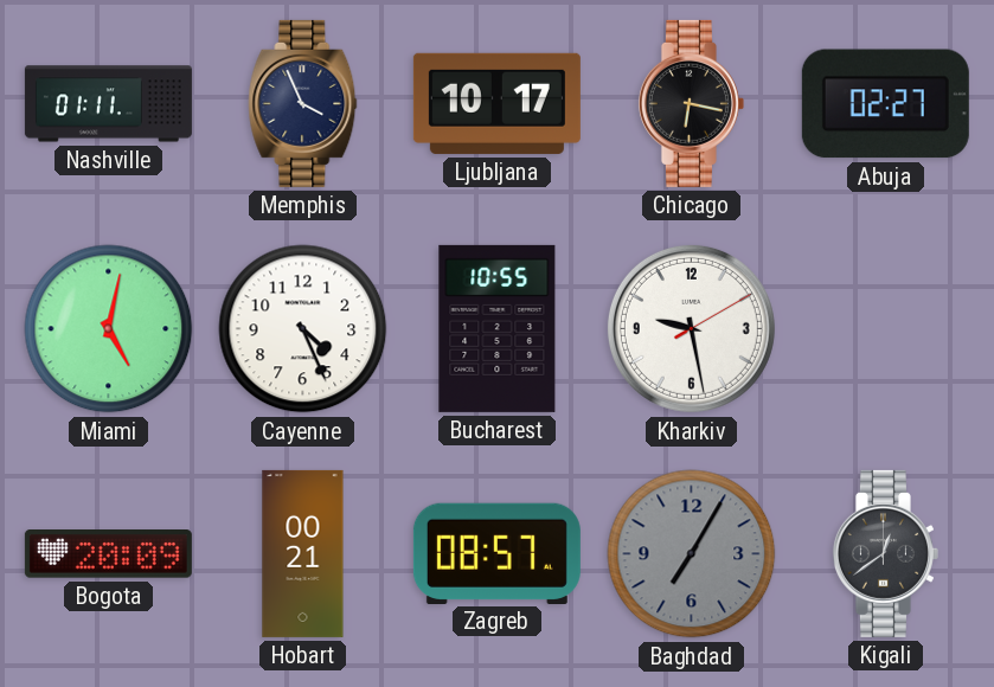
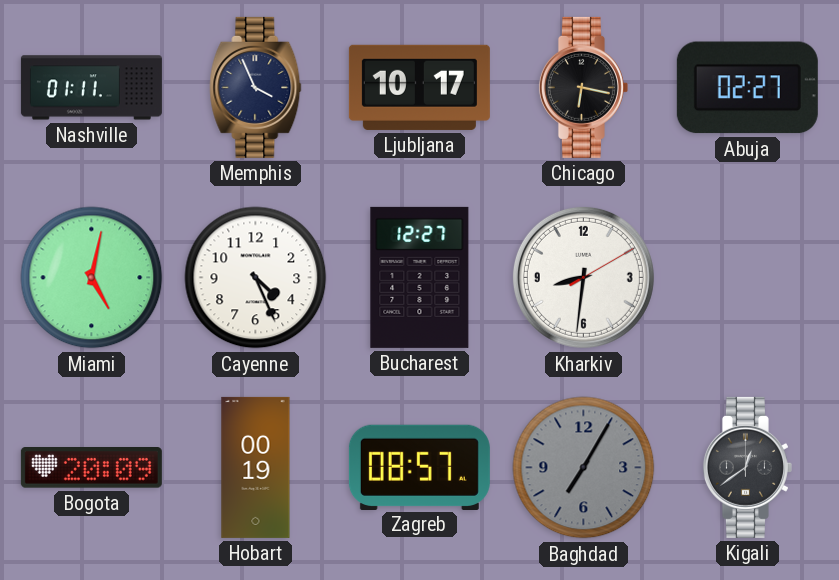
Bucharest: 10:55 -> 12:27 (420, 277)
Kharkiv: 9:28 -> 8:31 (583, 277)
Hobart: 00:21 -> 00:19 (256, 467)
